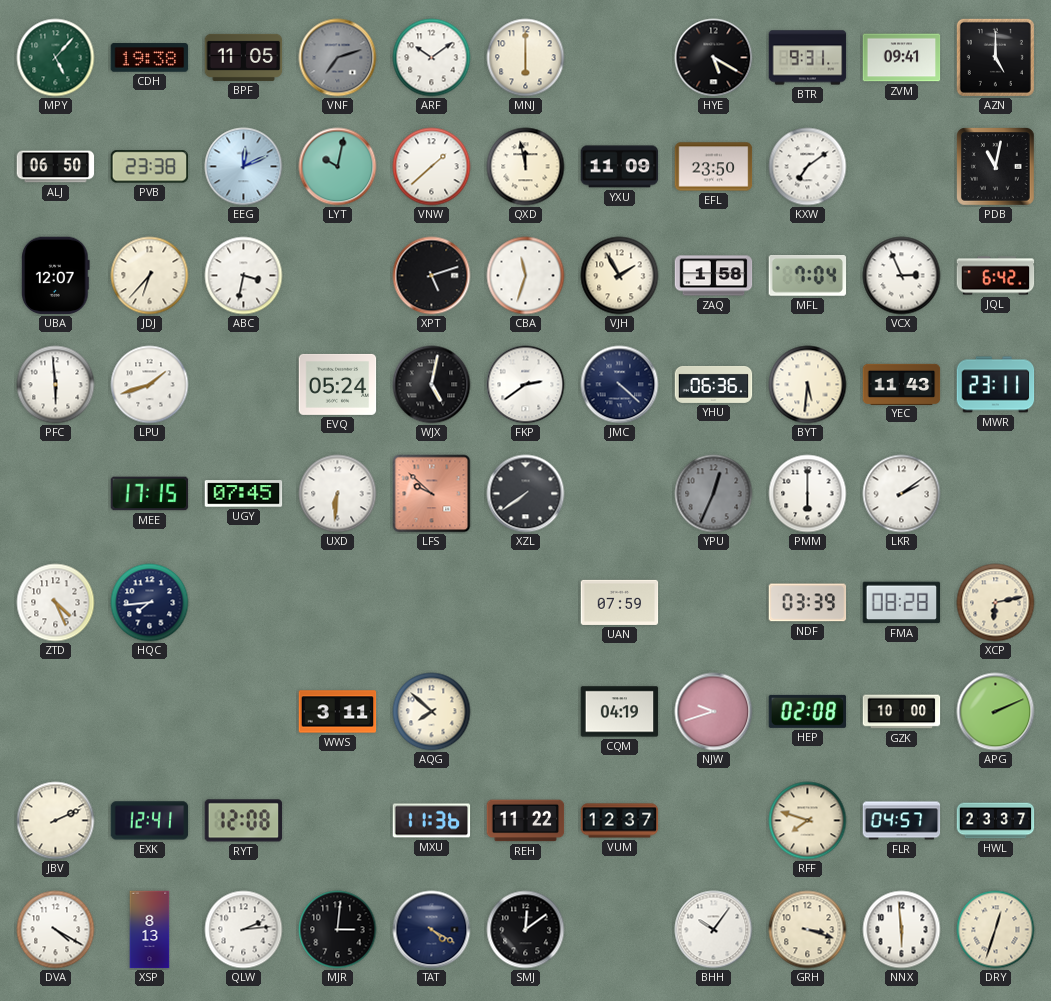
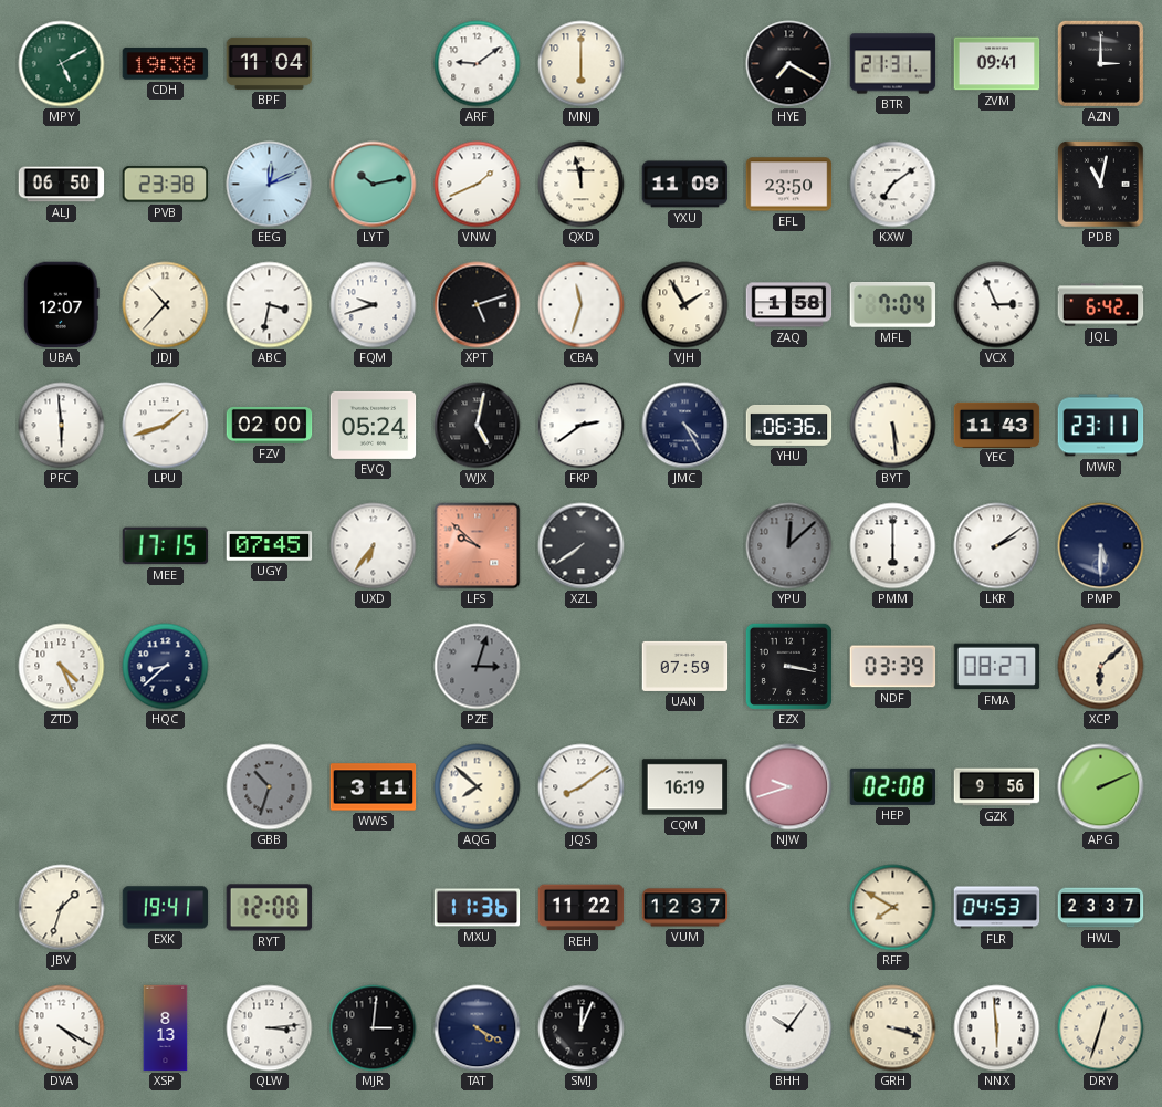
MPY: 5:07 -> 5:10 (62, 64)
BPF: 11:05 -> 11:04 (270, 63)
VNF: 7:12 -> none (338, 58)
ARF: 10:09 -> 9:09 (478, 64)
HYE: 5:20 -> 7:20 (789, 64)
BTR: 9:31 -> 21:31 (893, 64)
AZN: 5:00 -> 3:00 (1100, 63)
LYT: 10:02 -> 10:13 (374, 185)
VNW: 1:38 -> 1:41 (478, 185)
JDJ: 6:37 -> 10:37 (166, 305)
FQM: none -> 9:42 (374, 305)
FZV: none -> 02:00 (270, 425)
JMC: 4:22 -> 4:25 (685, 426)
BYT: 5:31 -> 5:29 (893, 426)
UXD: 6:31 -> 6:36 (374, 546)
YPU: 12:34 -> 12:08 (789, 546)
PMP: none -> 5:30 (1101, 546)
HQC: 7:44 -> 8:38 (166, 667)
PZE: none -> 3:03 (478, 667)
EZX: none -> 3:17 (788, 666)
FMA: 08:28 -> 08:27 (997, 667)
XCP: 6:13 -> 6:08 (1101, 667)
GBB: none -> 10:33 (270, 787)
JQS: none -> 8:09 (582, 787)
CQM: 04:19 -> 16:19 (685, 787)
GZK: 10:00 -> 9:56 (997, 787)
JBV: 2:11 -> 1:33 (62, 908)
EXK: 12:41 -> 19:41 (166, 908)
RFF: 7:48 -> 7:50 (893, 908)
FLR: 04:57 -> 04:53 (997, 908)
QLW: 2:14 -> 3:14 (270, 1028)
SMJ: 12:09 -> 12:04 (582, 1028)
